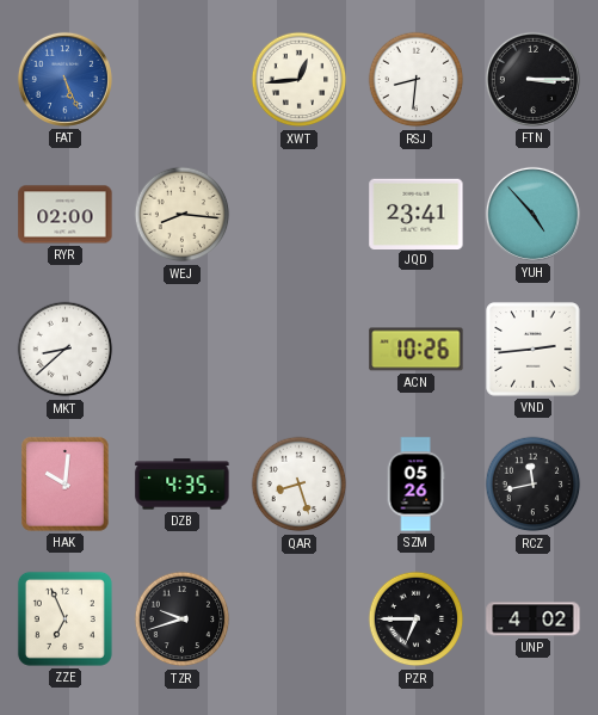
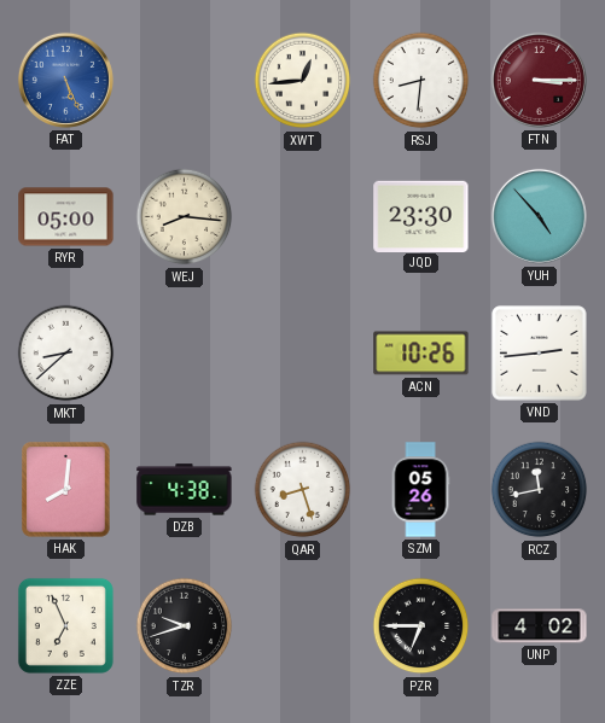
FTN dial: black -> burgundy (539, 80)
RYR: 02:00 -> 05:00 (66, 217)
JQD: 23:41 -> 23:30 (421, 216)
HAK: 10:01 -> 8:01 (66, 490)
DZB: 4:35 -> 4:38 (185, 490)
